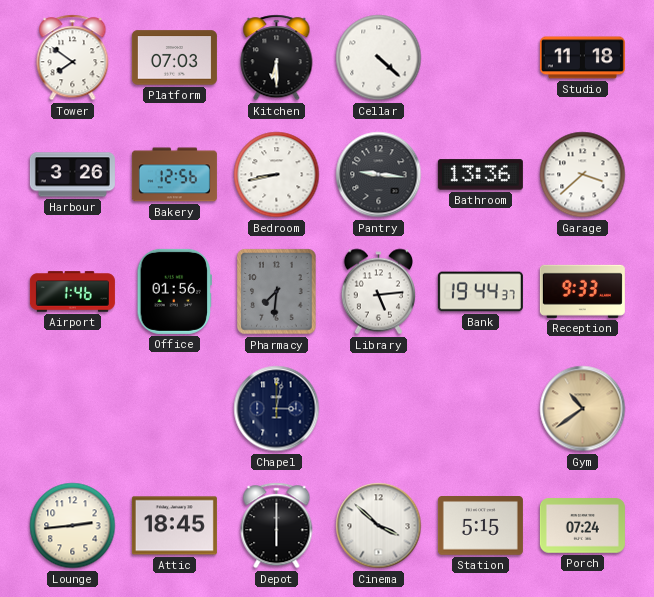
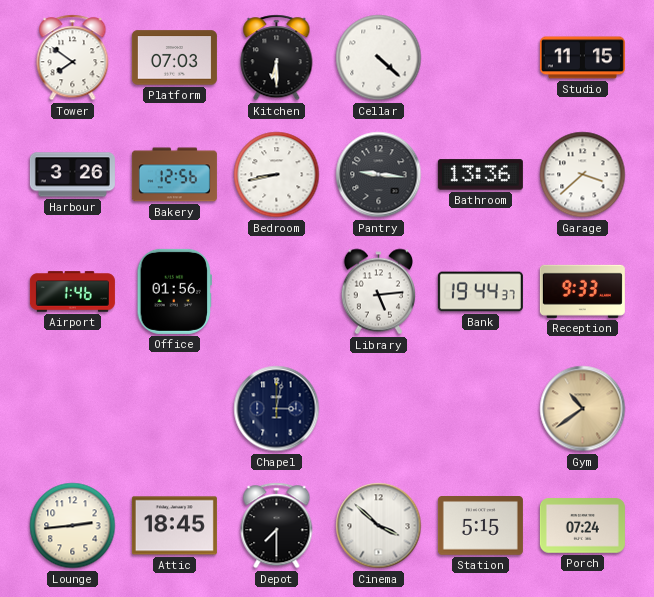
Studio: 11:18 -> 11:15 (582, 58)
Pharmacy: 7:31 -> none (277, 292)
Depot: 6:00 -> 7:30 (277, 526)
